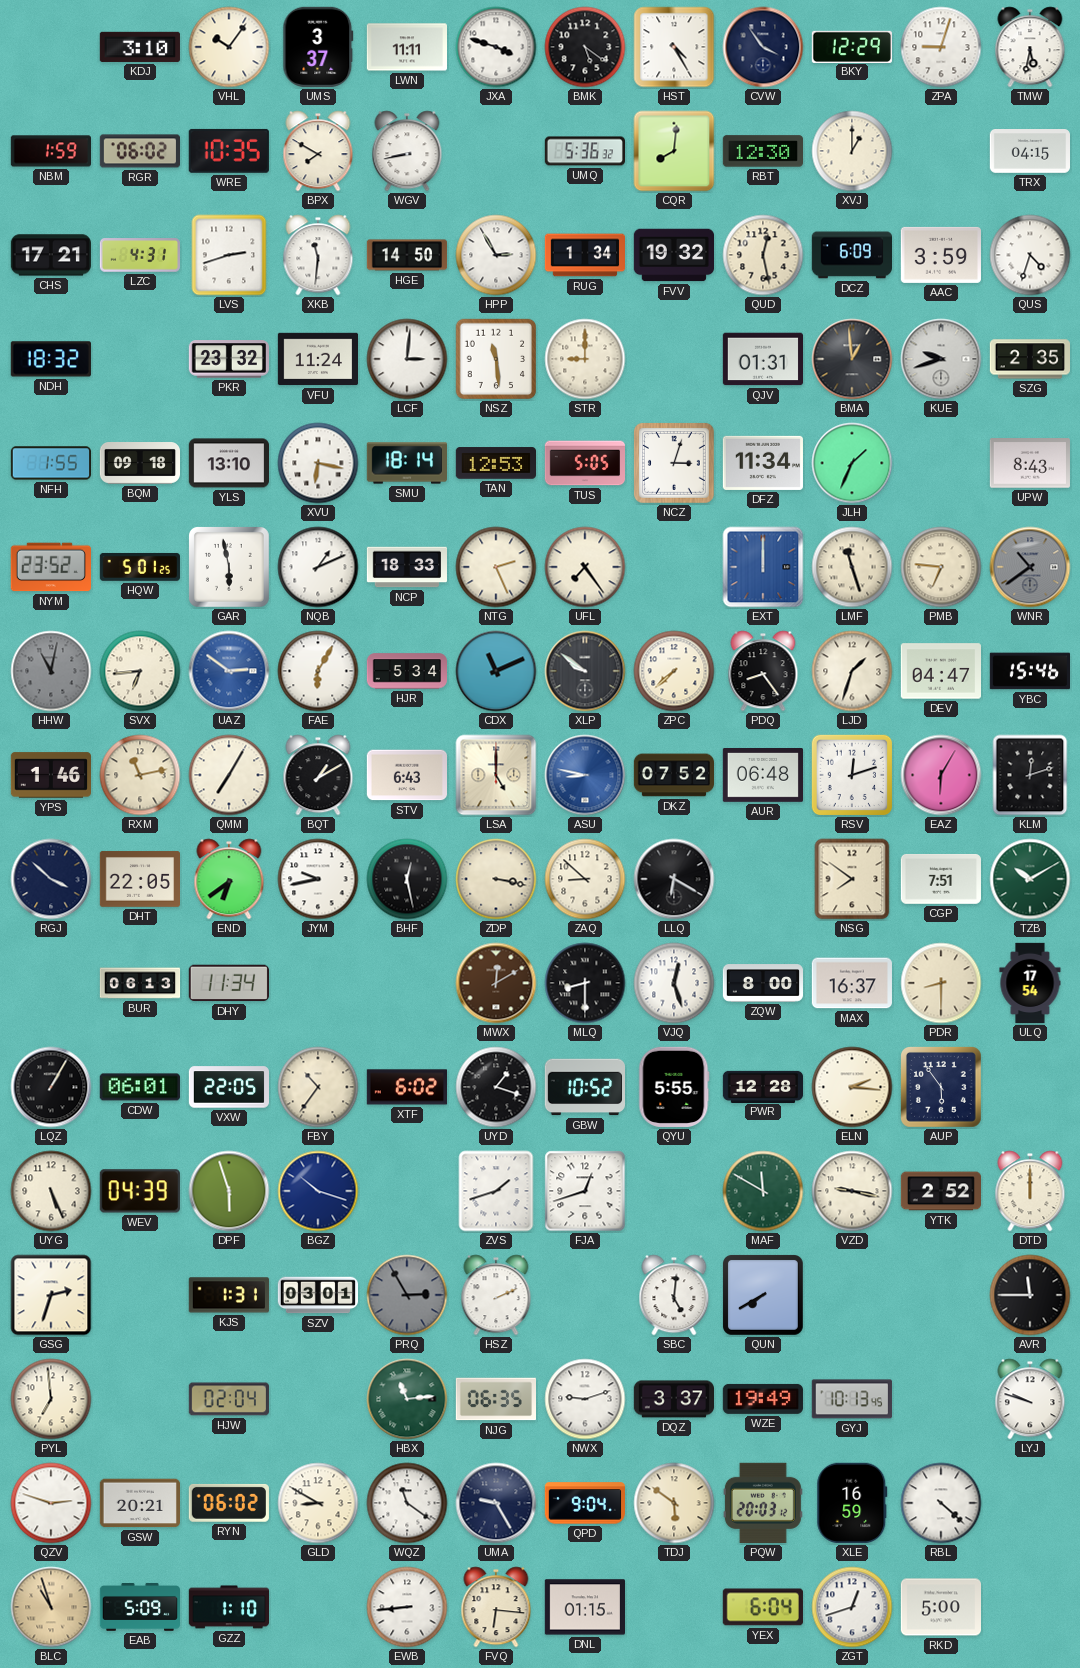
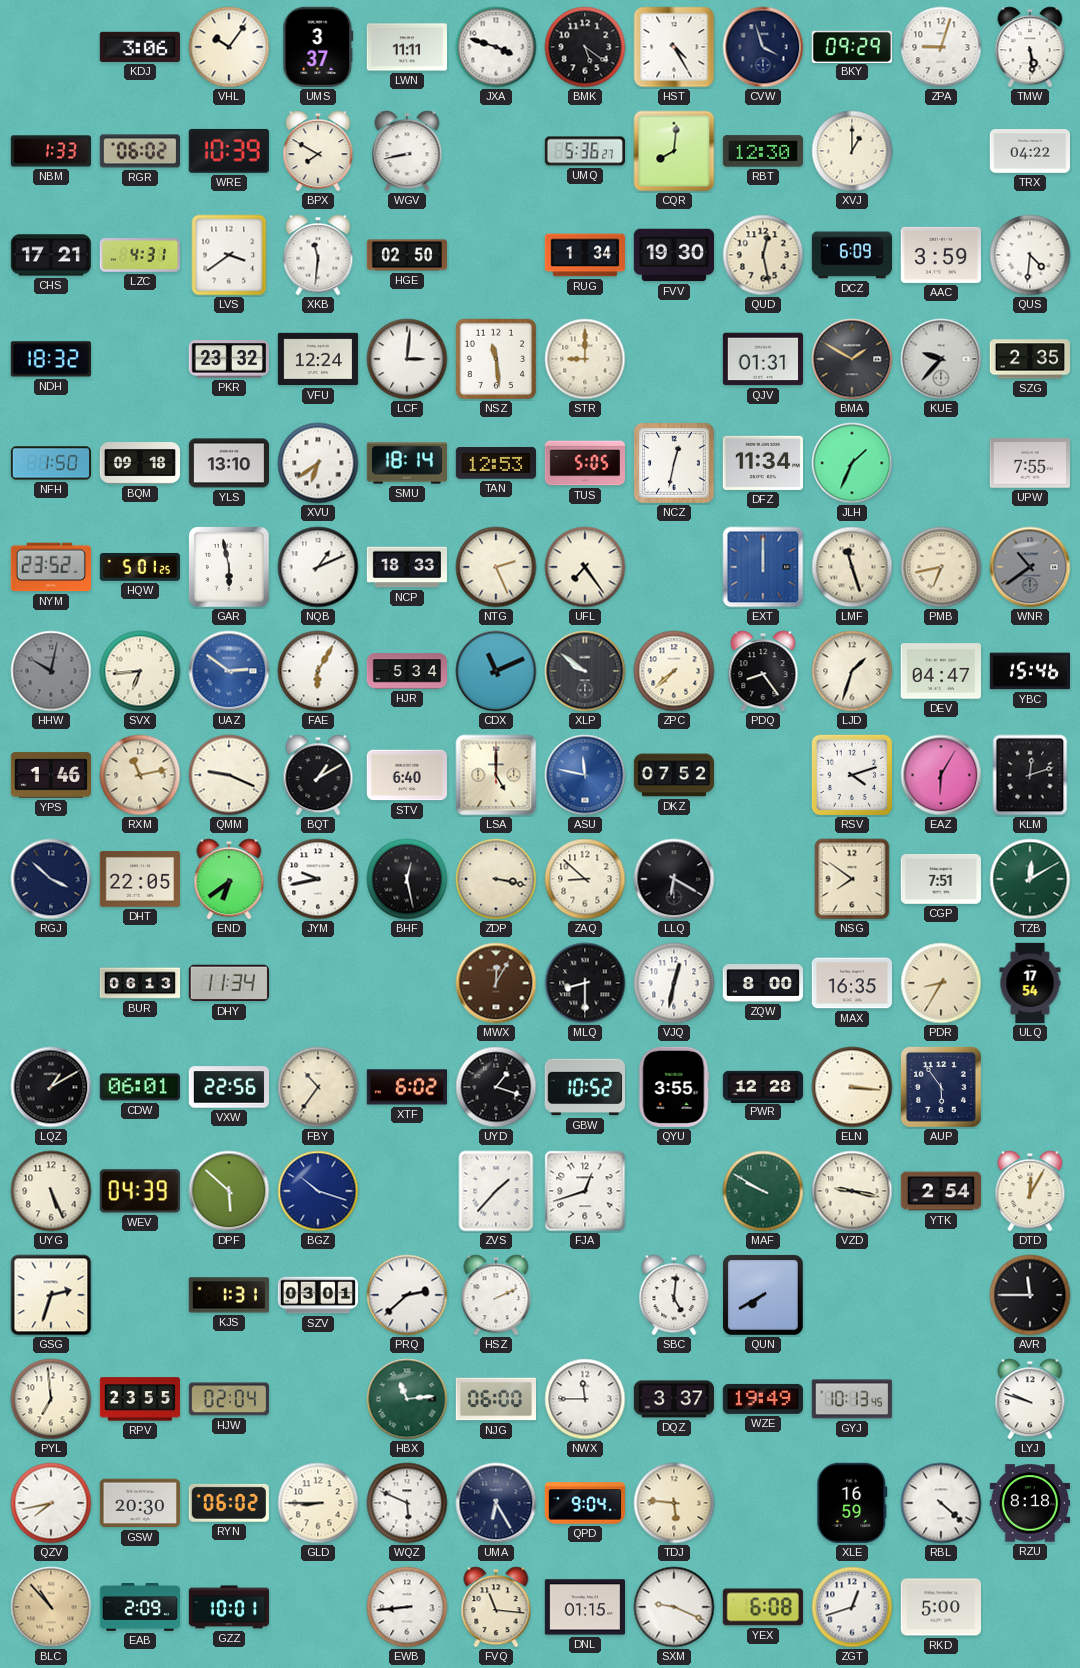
KDJ: 3:10 -> 3:06 (139, 47)
CVW: 3:54 -> 3:57 (763, 47)
BKY: 12:29 -> 09:29 (851, 46)
TMW: 5:32 -> 5:29 (1030, 47)
NBM: 1:59 -> 1:33 (50, 151)
WRE: 10:35 -> 10:39 (229, 151)
UMQ: 5:36:32 -> 5:36:27 (584, 151)
TRX: 04:15 -> 04:22 (1029, 152)
LVS: 2:42 -> 3:39 (229, 255)
HGE: 14:50 -> 02:50 (407, 255)
HPP: 2:55 -> none (496, 255)
FVV: 19:32 -> 19:30 (673, 255)
QUS: 4:33 -> 4:31 (1030, 255)
VFU: 11:24 -> 12:24 (317, 359)
BMA: 12:59 -> 1:50 (852, 359)
KUE: 9:42 -> 9:37 (941, 359)
NFH: 1:55 -> 1:50 (50, 463)
XVU: 6:17 -> 6:39 (318, 463)
NCZ: 3:03 -> 12:32 (674, 463)
UPW: 8:43 -> 7:55 (1029, 463)
PMB: 6:46 -> 6:43 (941, 567)
HHW: 11:02 -> 10:02 (51, 671)
QMM: 7:05 -> 9:19 (229, 775)
STV: 6:43 -> 6:40 (406, 775)
ASU: 8:47 -> 11:47 (585, 775)
AUR: 06:48 -> none (762, 776)
RSV: 12:12 -> 4:12 (852, 775)
TZB: 10:10 -> 12:10 (1030, 879)
MWX: 12:10 -> 12:05 (496, 983)
VJQ: 12:27 -> 12:32 (674, 983)
MAX: 16:37 -> 16:35 (852, 983)
PDR: 8:30 -> 8:35 (941, 983)
LQZ: 1:05 -> 1:10 (51, 1087)
VXW: 22:05 -> 22:56 (228, 1087)
QYU: 5:55 -> 3:55 (674, 1087)
ELN: 2:16 -> 3:16 (852, 1087)
DPF: 5:57 -> 5:52 (229, 1191)
ZVS: 1:42 -> 1:37 (496, 1191)
MAF: 11:50 -> 9:50 (763, 1191)
YTK: 2:52 -> 2:54 (940, 1191)
DTD: 12:00 -> 12:05 (1030, 1191)
PRQ: 2:55 -> 2:38 (407, 1295)
PRQ dial: grey -> white (407, 1295)
RPV: none -> 23:55 (139, 1399)
NJG: 06:35 -> 06:00 (495, 1399)
NWX: 9:12 -> 11:45 (585, 1399)
QZV: 2:48 -> 7:43 (51, 1503)
GSW: 20:21 -> 20:30 (139, 1503)
GLD: 8:50 -> 8:45 (318, 1503)
WQZ: 11:21 -> 5:49 (407, 1503)
UMA: 9:25 -> 6:25 (496, 1503)
TDJ: 5:51 -> 5:46 (674, 1503)
PQW: 20:03 -> none (763, 1503)
RZU: none -> 8:18 (1029, 1503)
BLC: 10:57 -> 10:53 (51, 1607)
EAB: 5:09 -> 2:09 (140, 1608)
GZZ: 1:10 -> 10:01 (228, 1607)
FVQ: 6:16 -> 11:16 (496, 1607)
SXM: none -> 9:19 (674, 1607)
YEX: 6:04 -> 6:08 (763, 1607)
